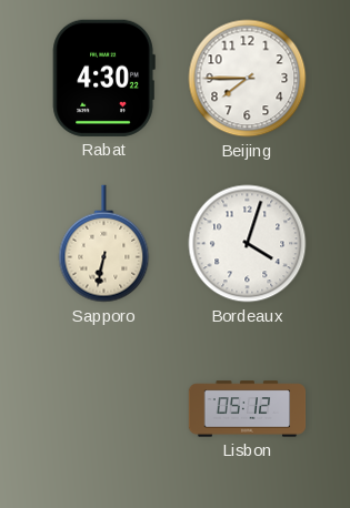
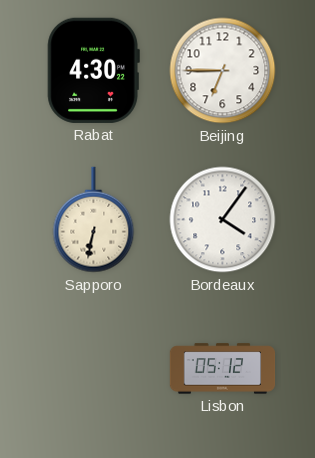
Beijing: 7:45 -> 6:45 (223, 71)
Bordeaux: 4:03 -> 4:06 (223, 220)
